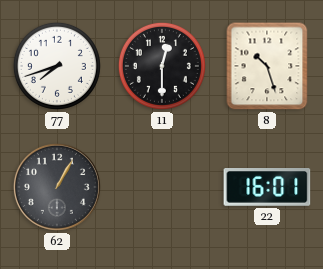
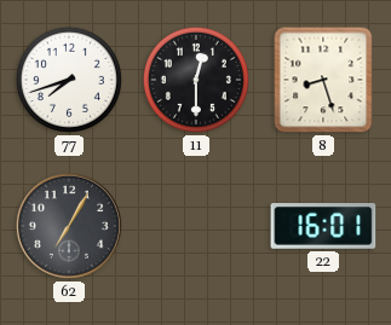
8: 10:27 -> 8:27 (323, 80)
62: 1:05 -> 7:05 (69, 226)
